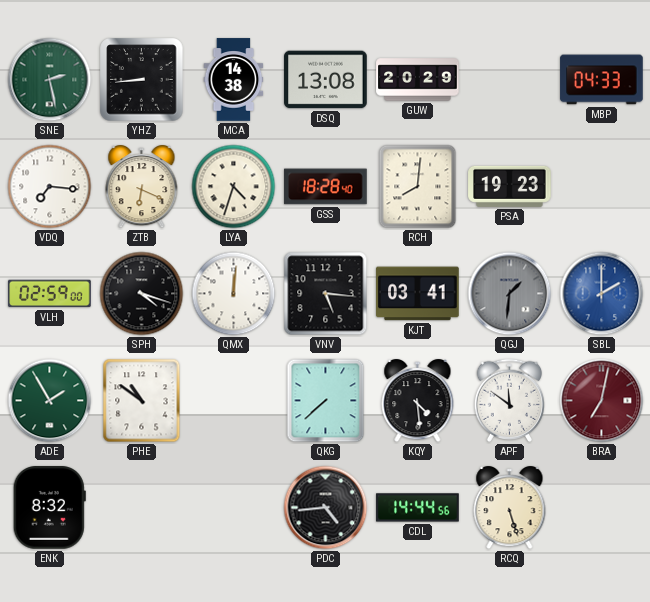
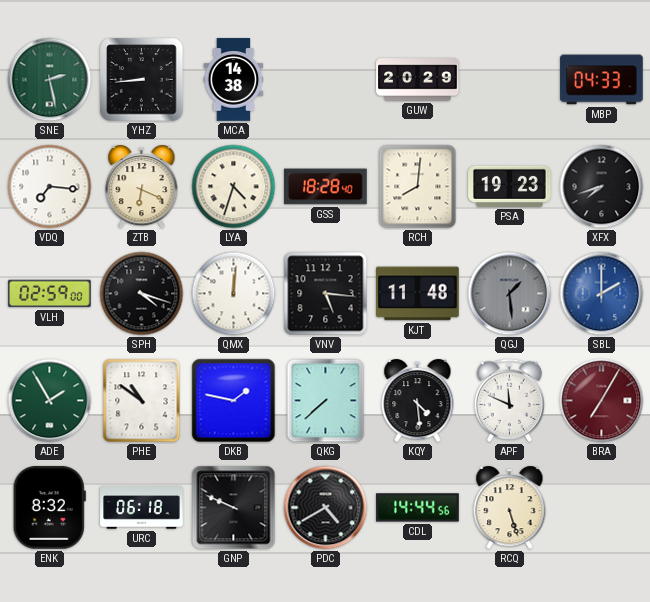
DSQ: 13:08 -> none (326, 80)
XFX: none -> 7:42 (602, 187)
KJT: 03:41 -> 11:48 (418, 294)
QGJ: 1:31 -> 1:29 (510, 294)
DKB: none -> 1:47 (234, 401)
APF: 11:51 -> 11:49 (509, 400)
BRA: 7:02 -> 7:05 (602, 401)
URC: none -> 06:18 (142, 508)
GNP: none -> 9:49 (234, 508)
PDC: 4:44 -> 4:40 (326, 508)
